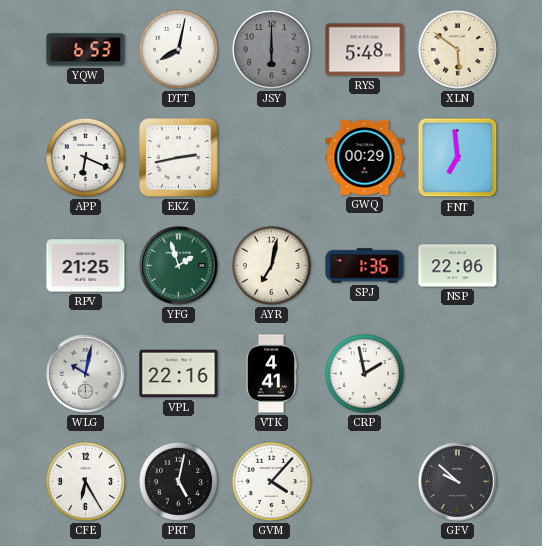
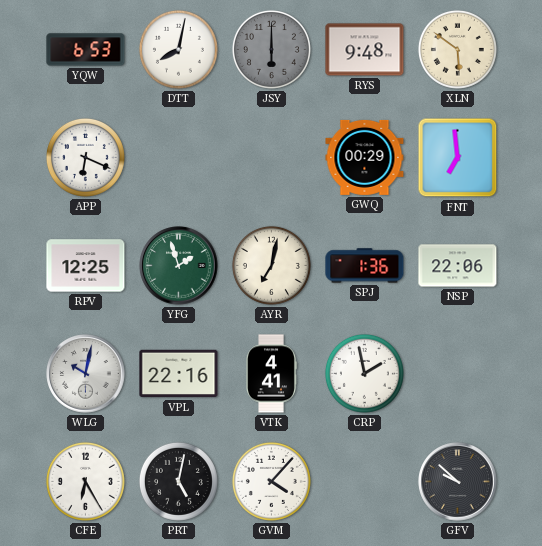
RYS: 5:48 -> 9:48 (365, 50)
EKZ: 2:43 -> none (179, 158)
RPV: 21:25 -> 12:25 (86, 266)
